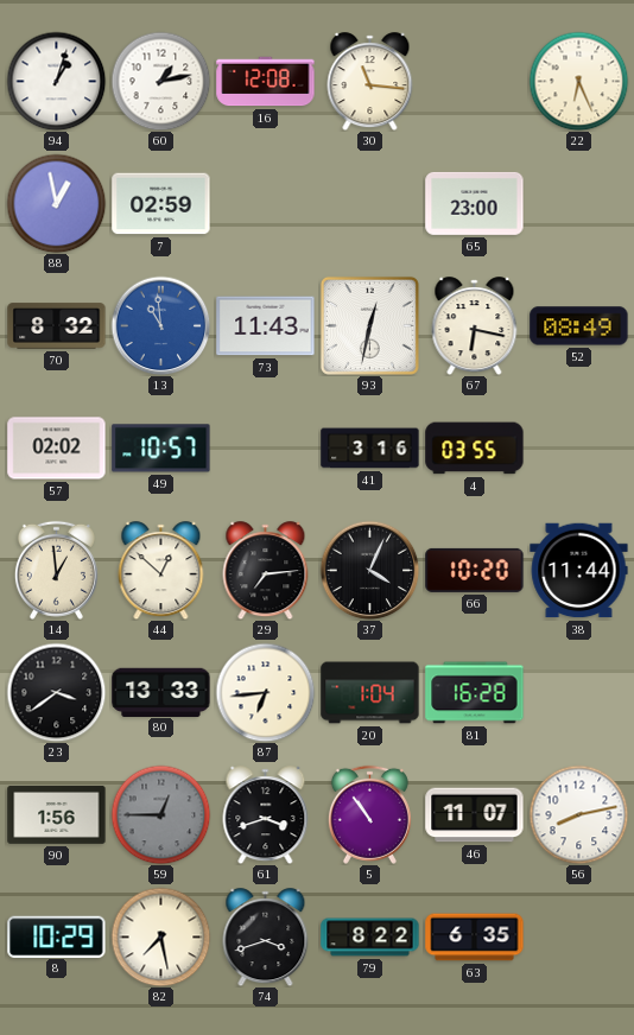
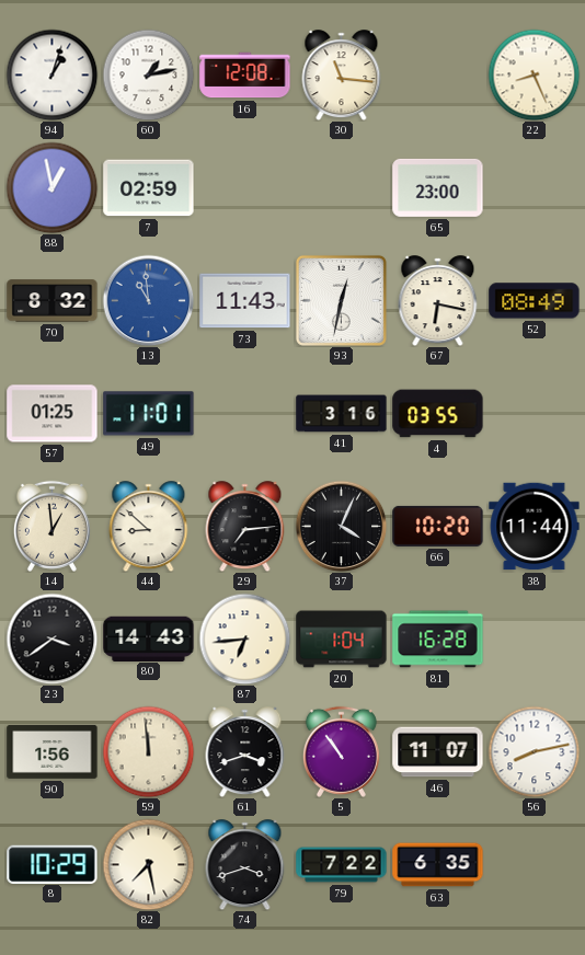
22: 6:26 -> 8:26 (534, 74)
57: 02:02 -> 01:25 (53, 414)
49: 10:57 -> 11:01 (149, 414)
44: 12:52 -> 8:52 (149, 527)
80: 13:33 -> 14:43 (149, 638)
59: 12:45 -> 11:59 (148, 751)
59 dial: grey -> cream (148, 751)
79: 8:22 -> 7:22 (342, 865)
